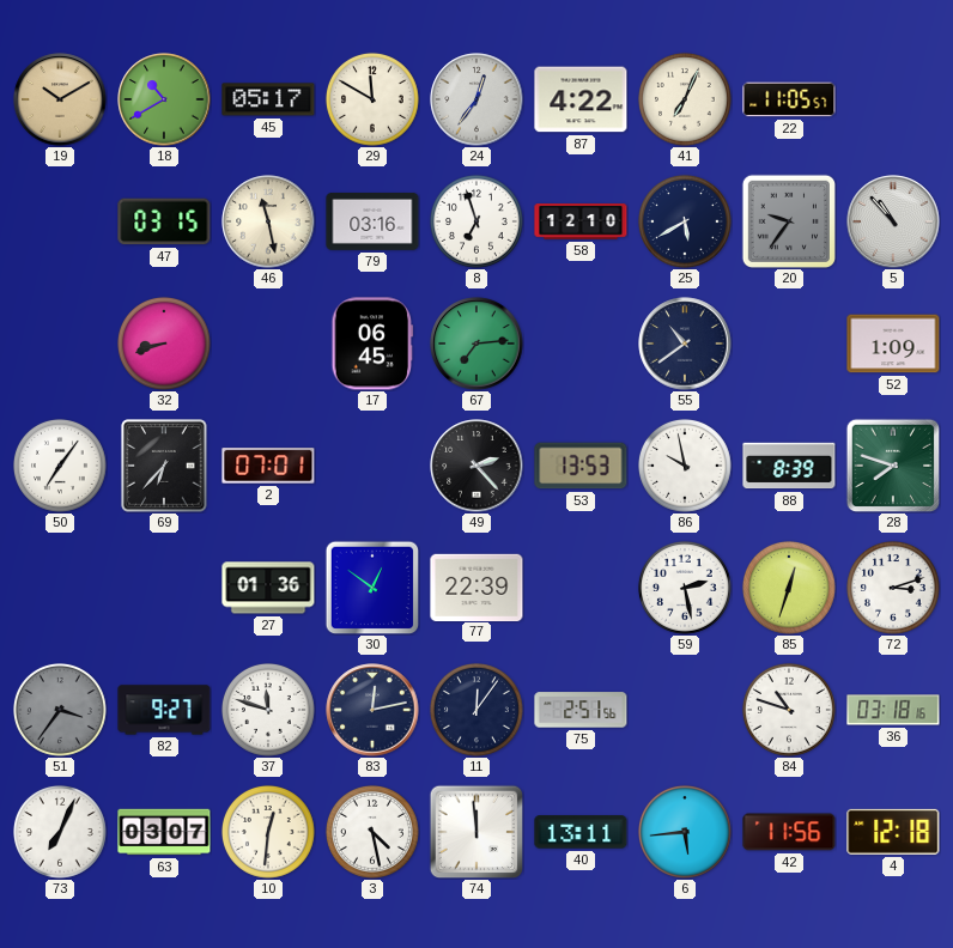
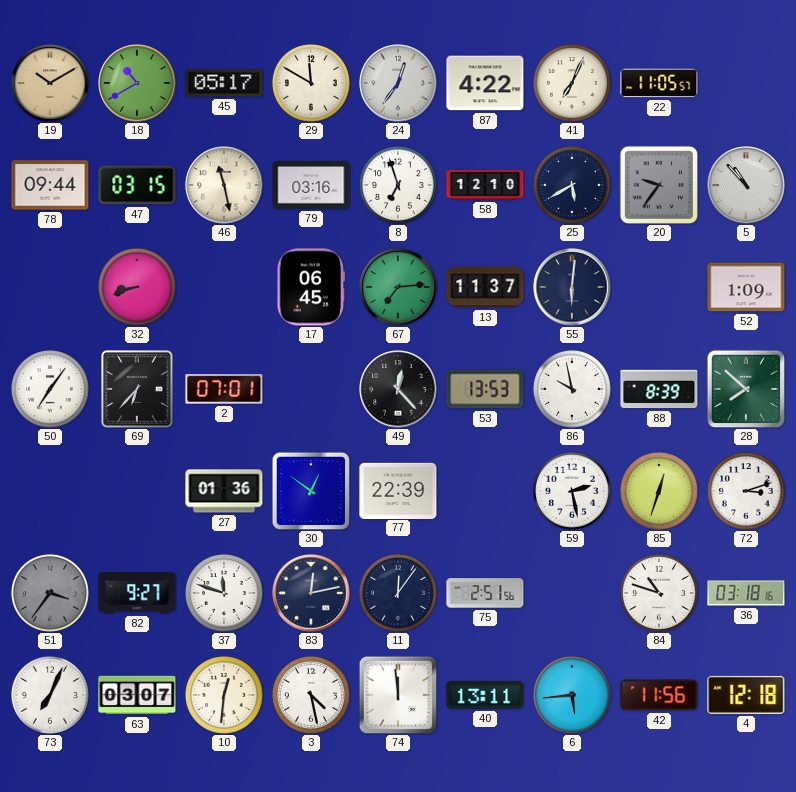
78: none -> 09:44 (50, 185)
13: none -> 11:37 (485, 287)
55: 10:39 -> 6:01 (572, 287)
49: 2:23 -> 12:23 (398, 389)
28: 7:48 -> 7:52 (746, 389)
